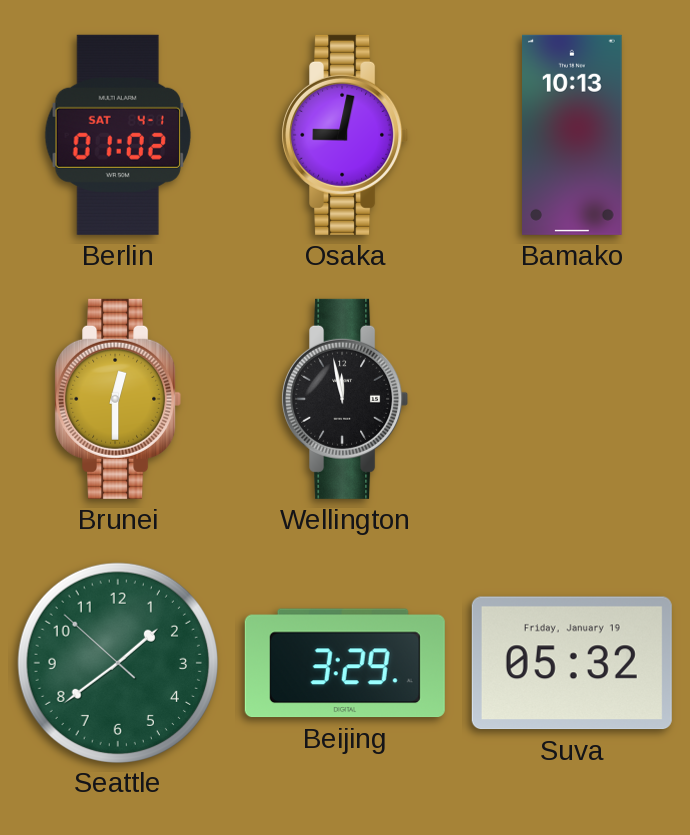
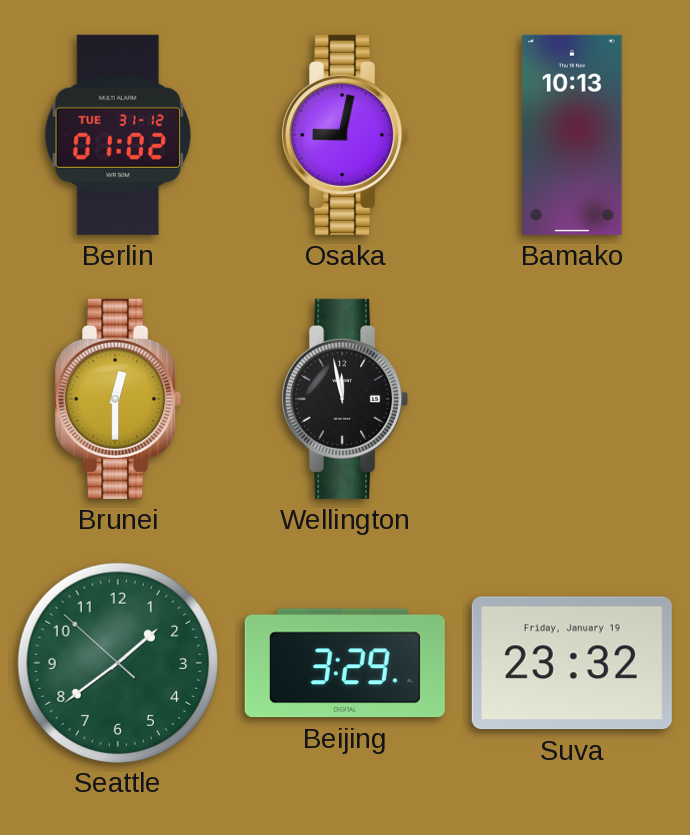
Berlin date: SAT 4-1 -> TUE 31-12 (117, 135)
Suva: 05:32 -> 23:32 (572, 663)
